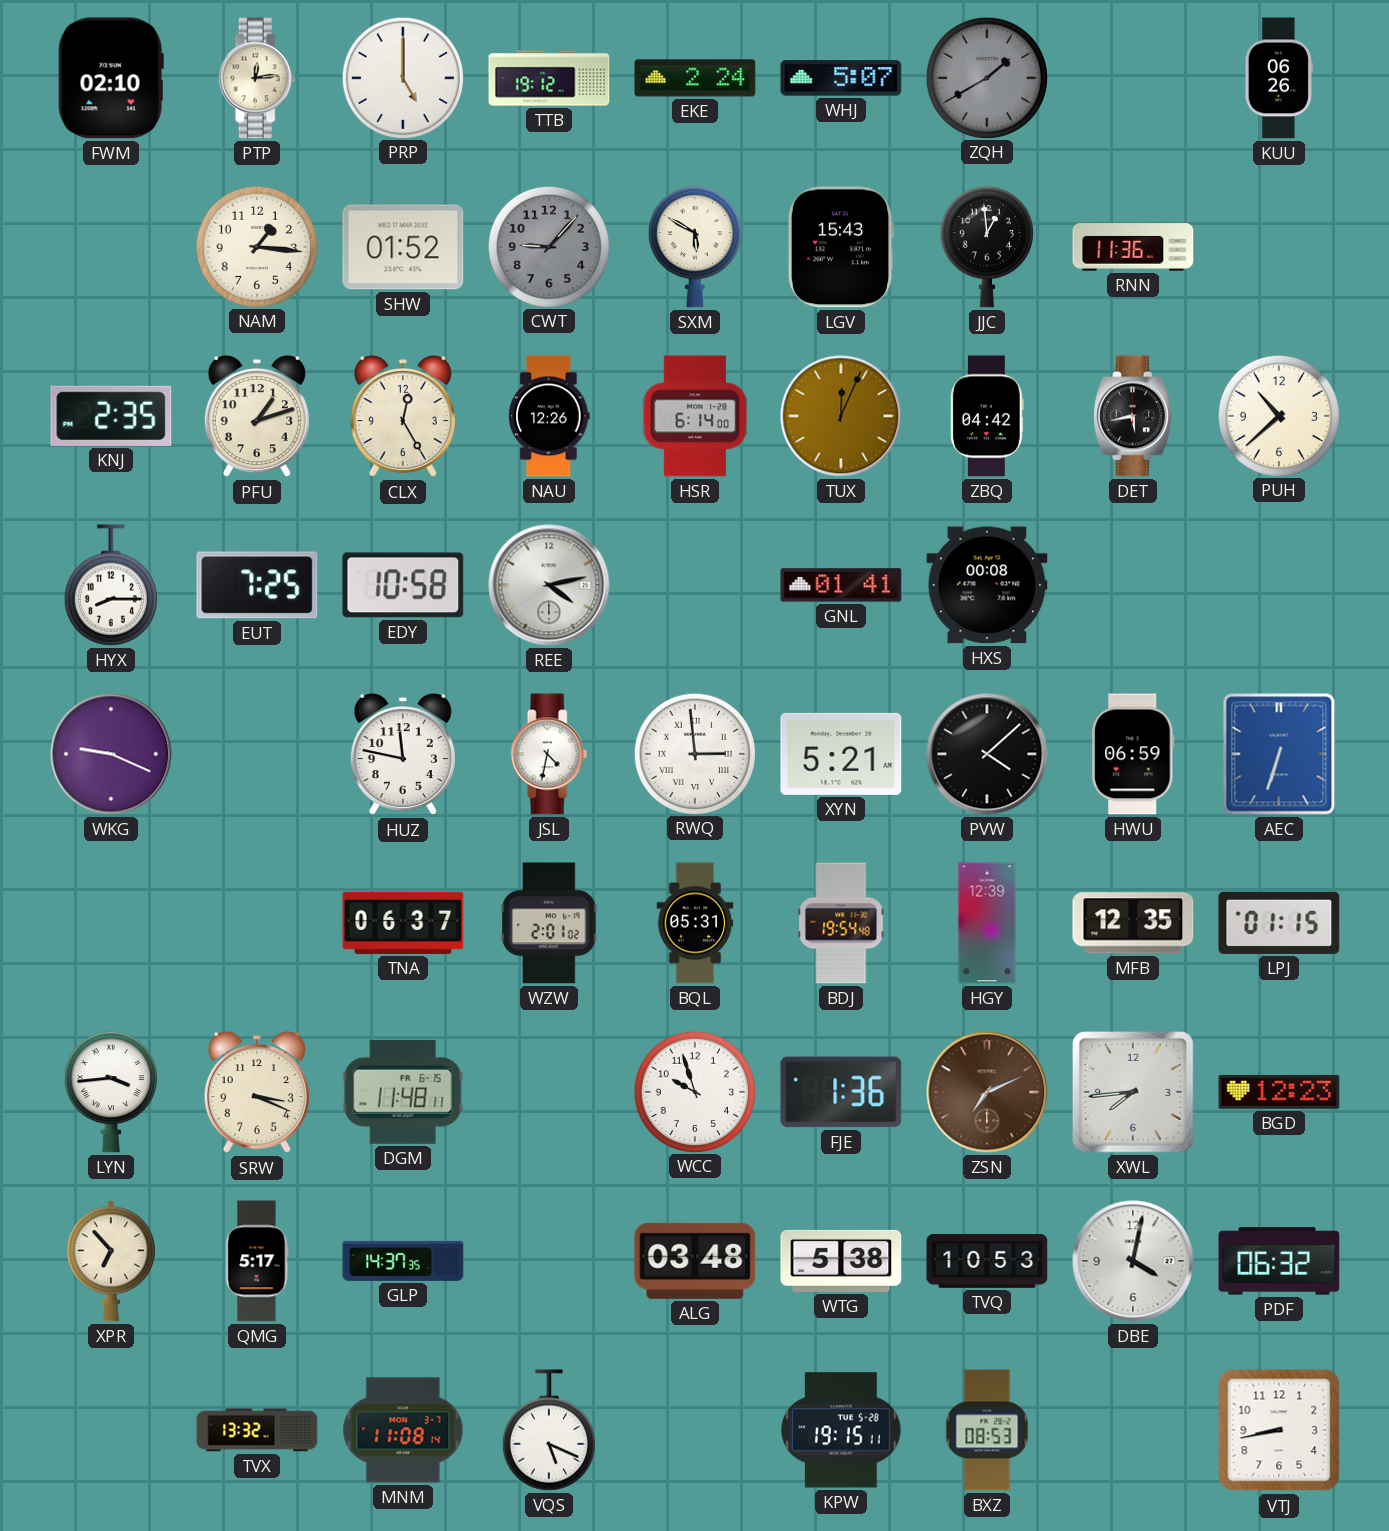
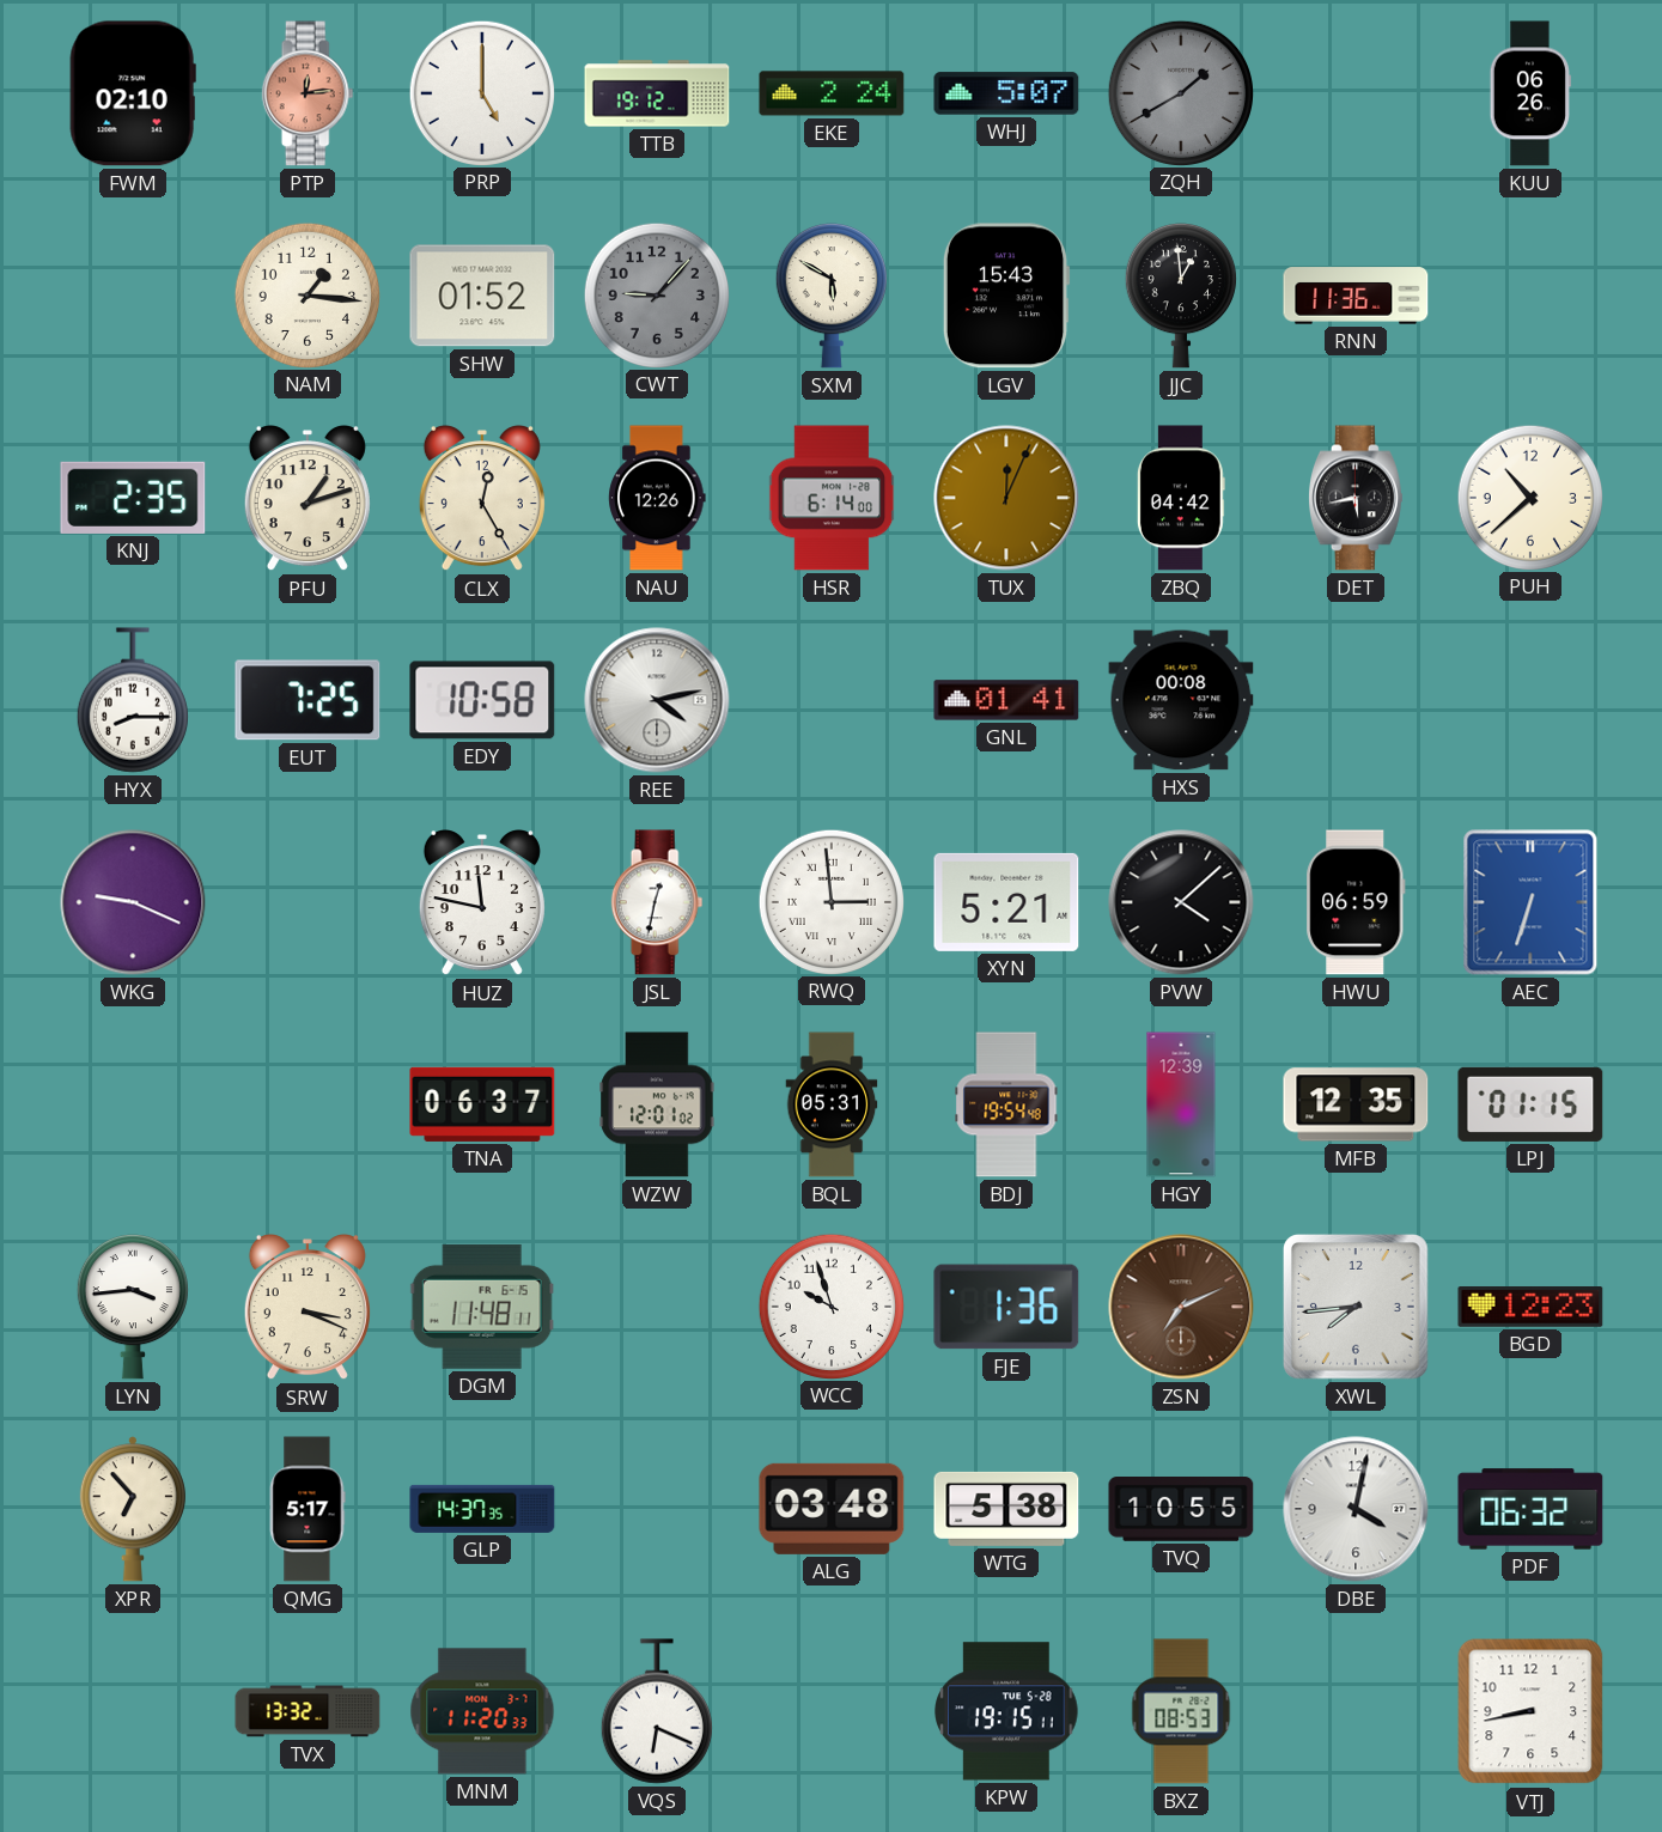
PTP dial: cream -> salmon (308, 93)
JSL: 4:32 -> 12:32 (657, 902)
WZW: 2:01 -> 12:01 (657, 1104)
TVQ: 10:53 -> 10:55 (1181, 1510)
MNM: 11:08 -> 11:20 (482, 1711)
VQS: 5:19 -> 6:19 (657, 1711)
